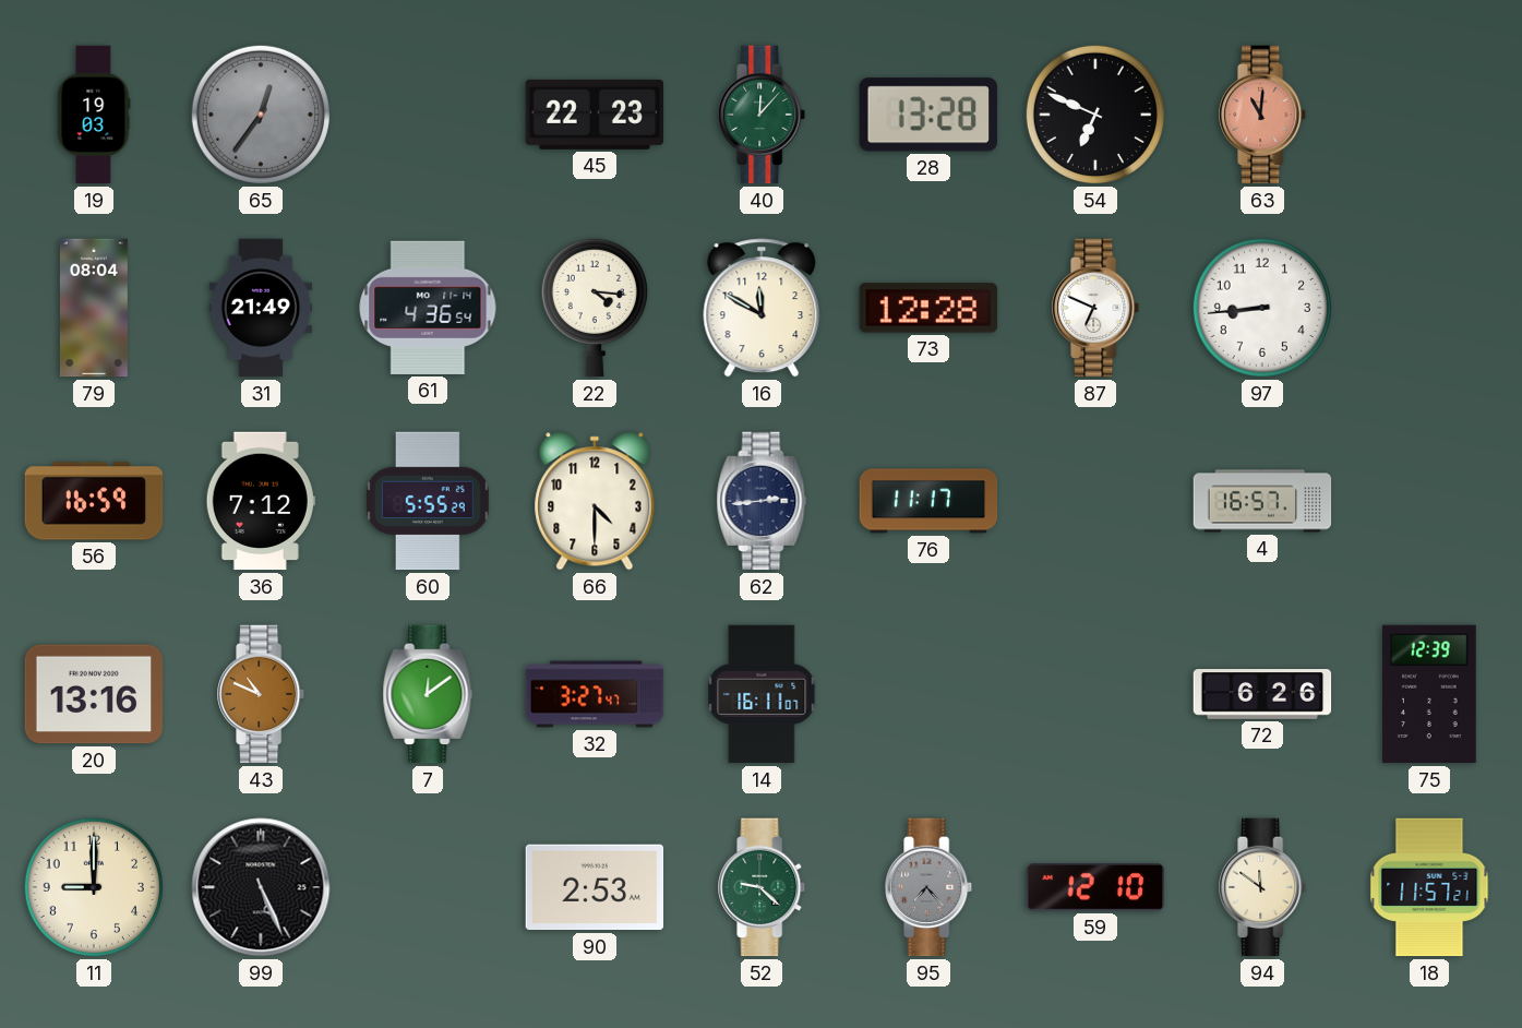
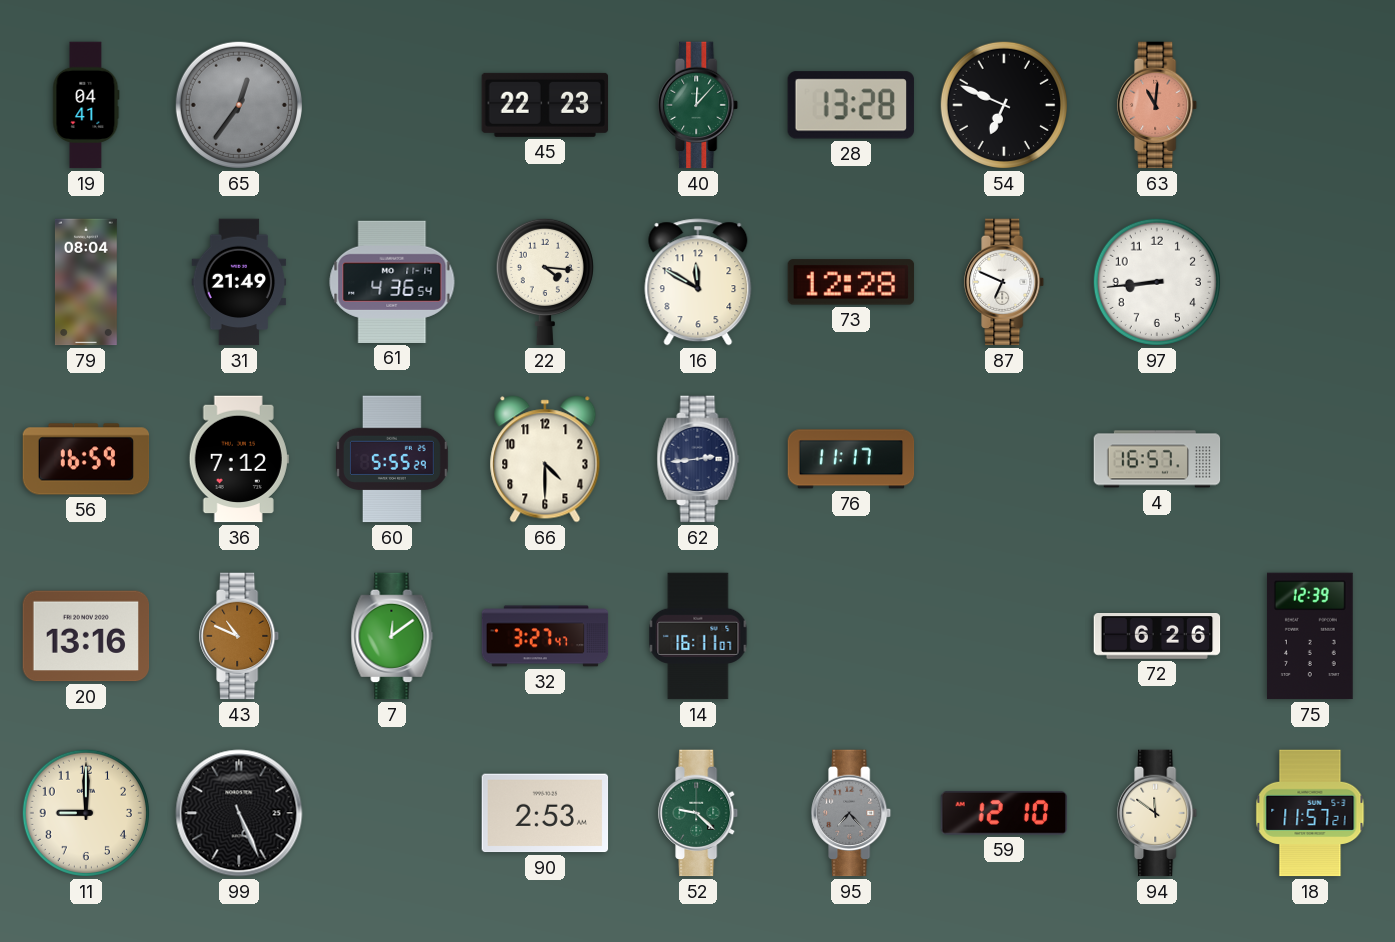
19: 19:03 -> 04:41 (86, 105)
